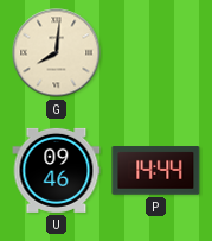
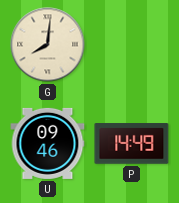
P: 14:44 -> 14:49 (132, 144)
